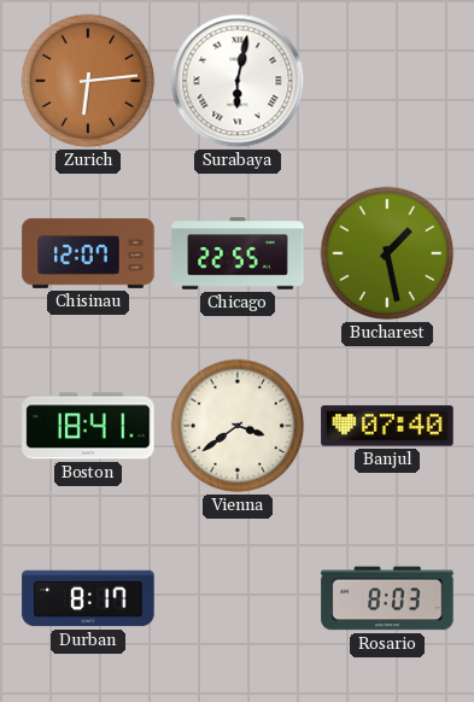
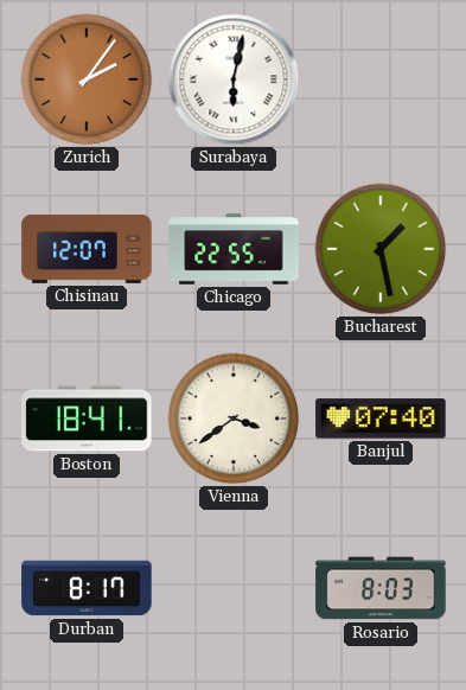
Zurich: 6:14 -> 2:06 (87, 79)
